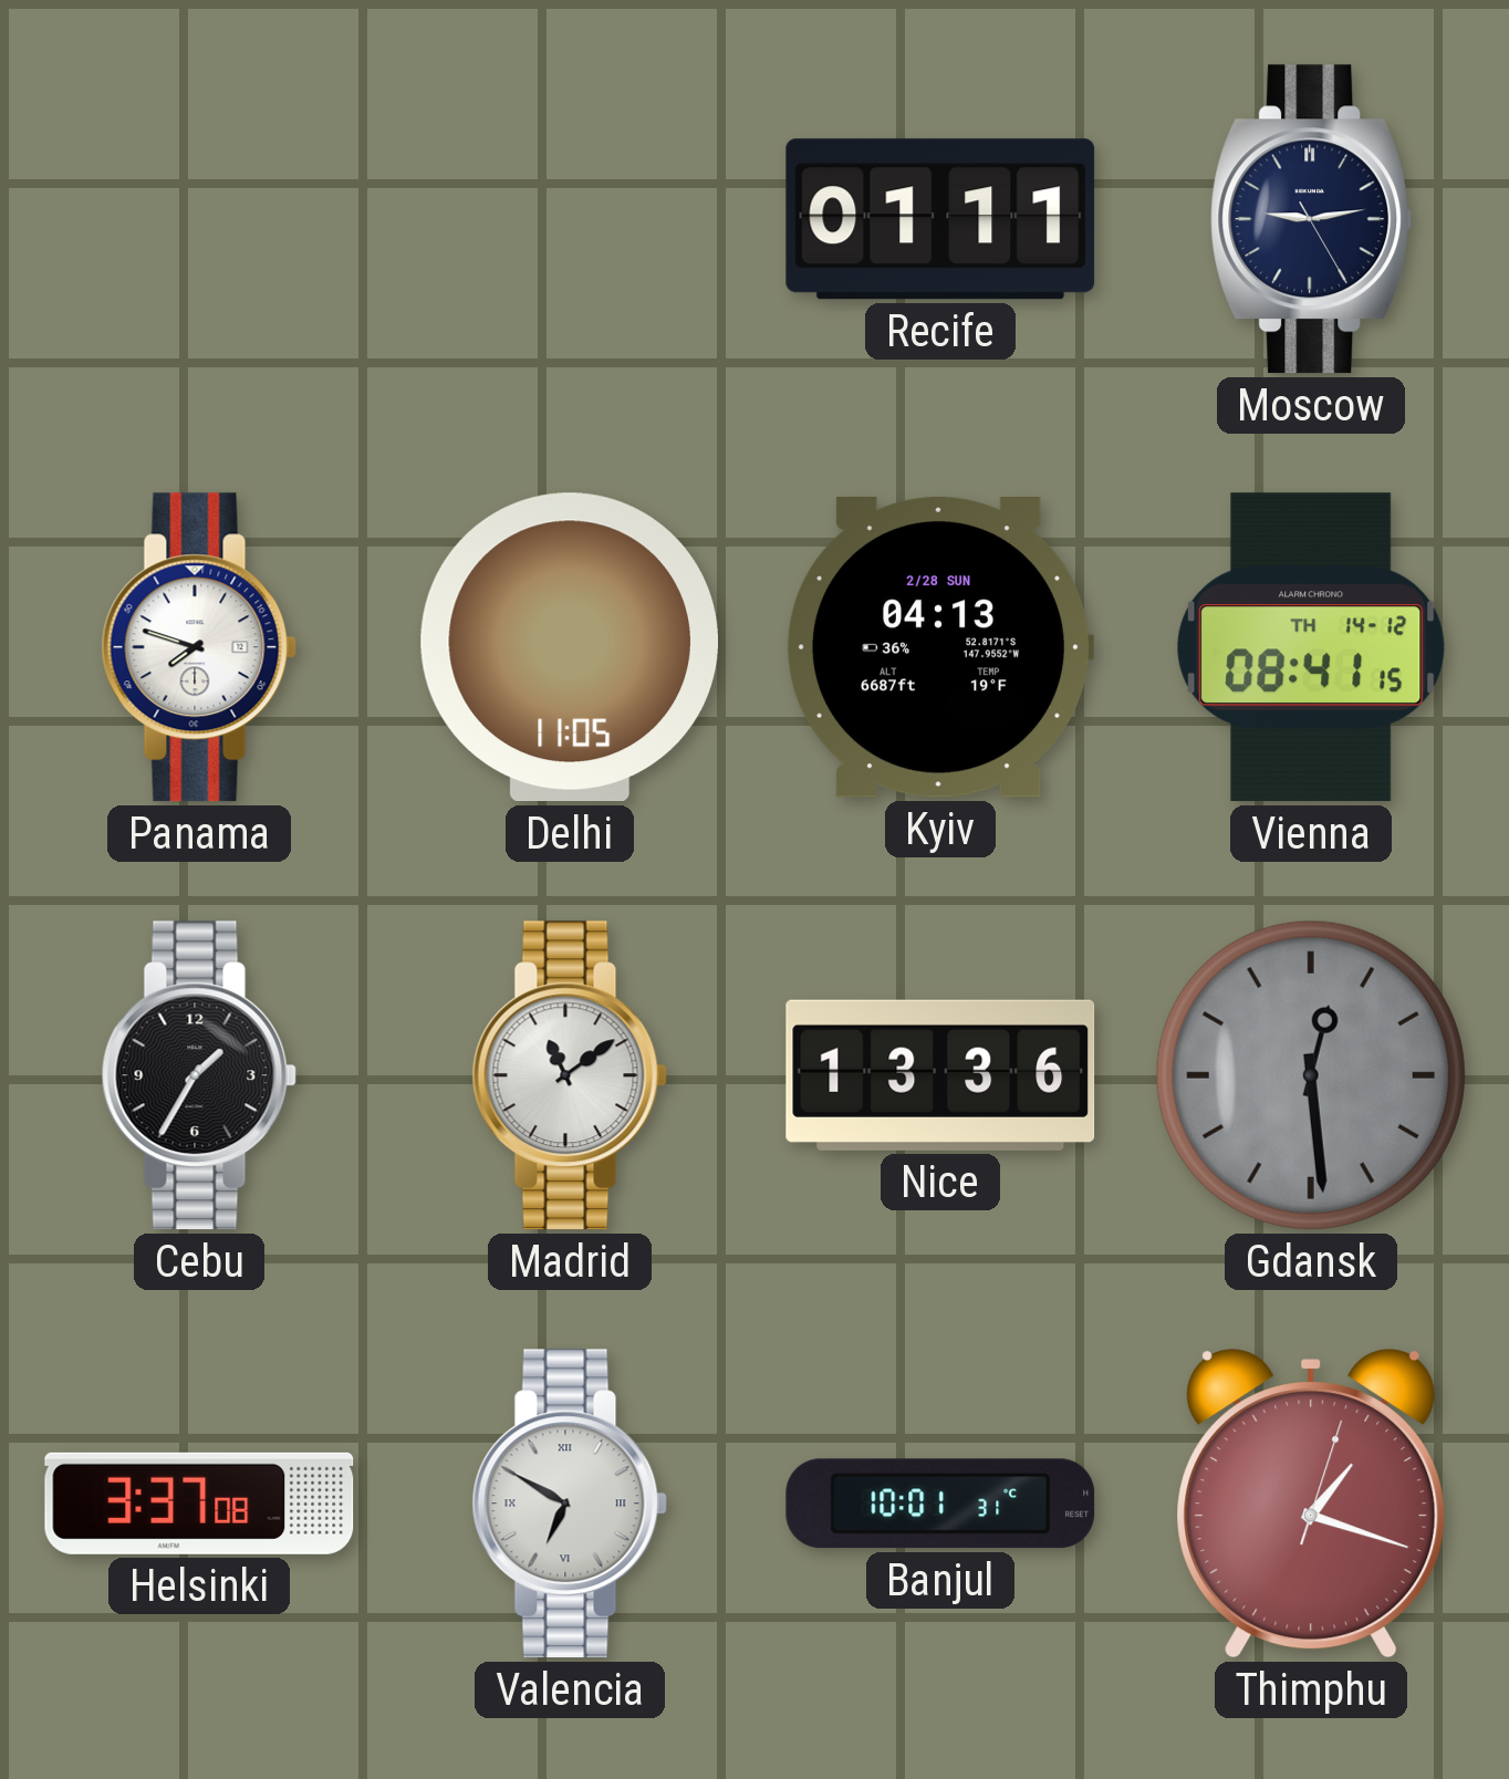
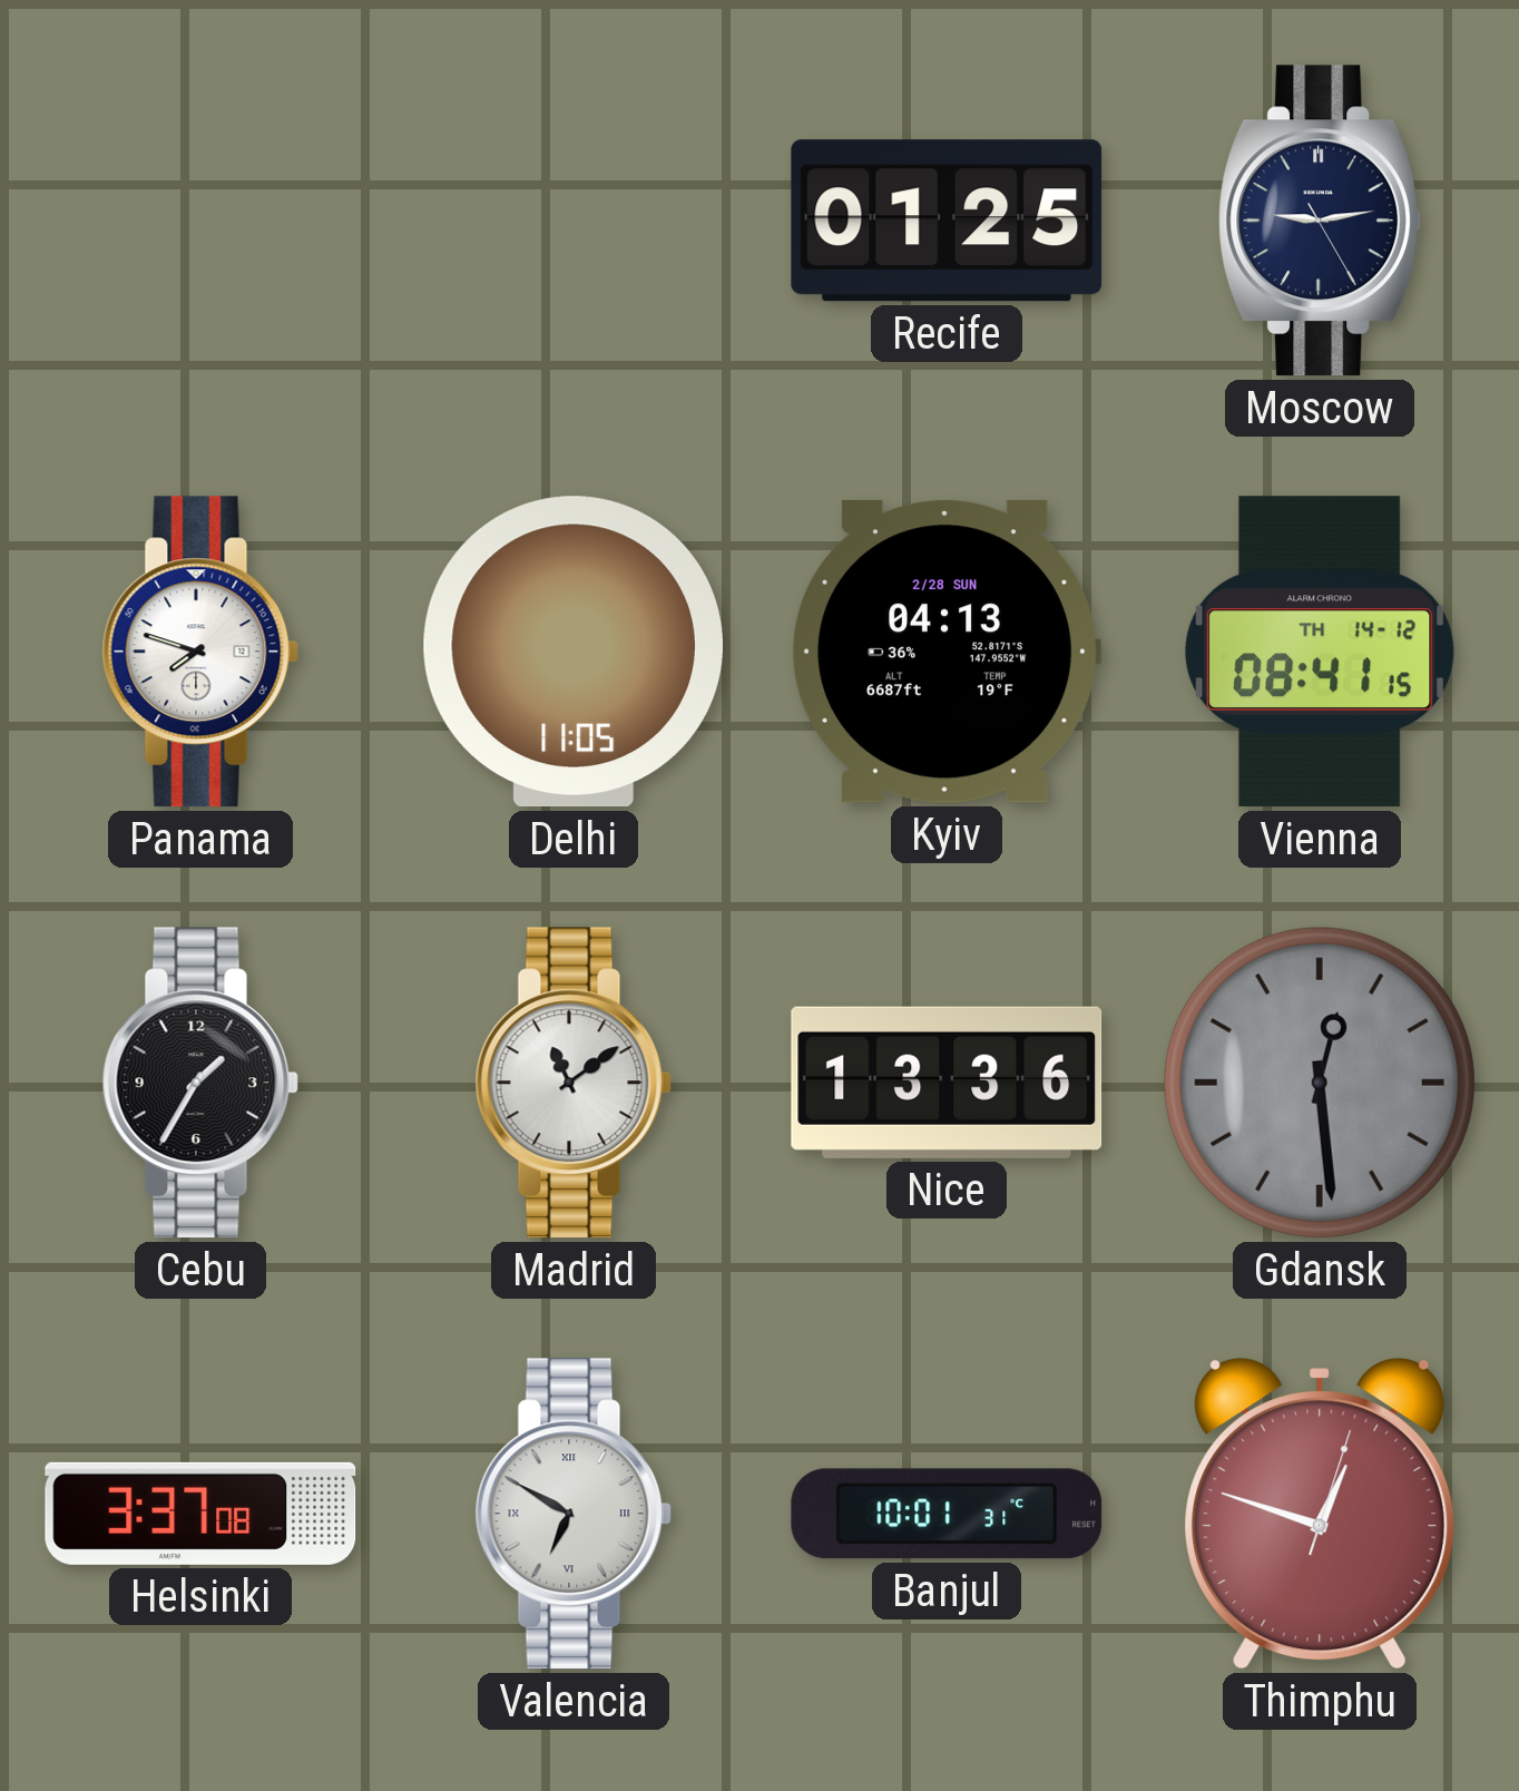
Recife: 01:11 -> 01:25 (947, 221)
Thimphu: 1:18 -> 12:48 (1320, 1514)
